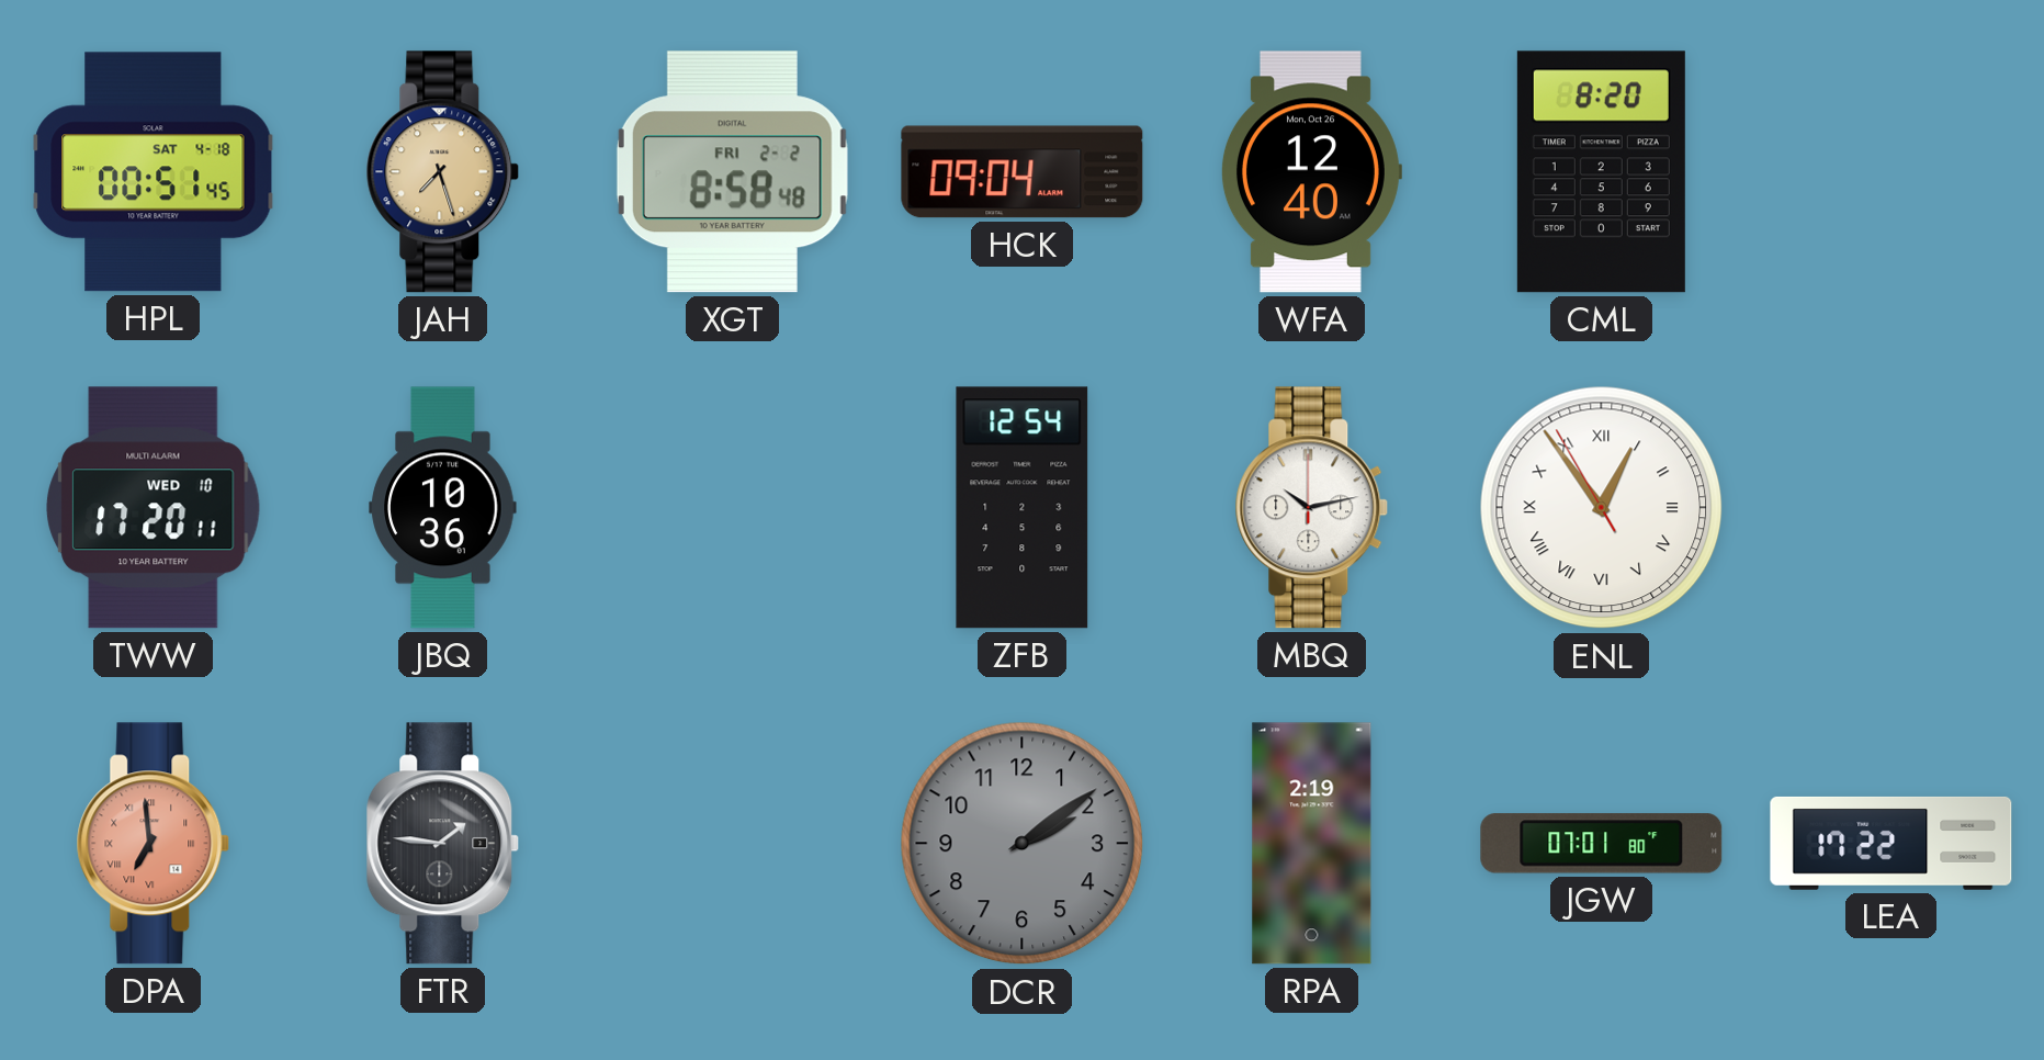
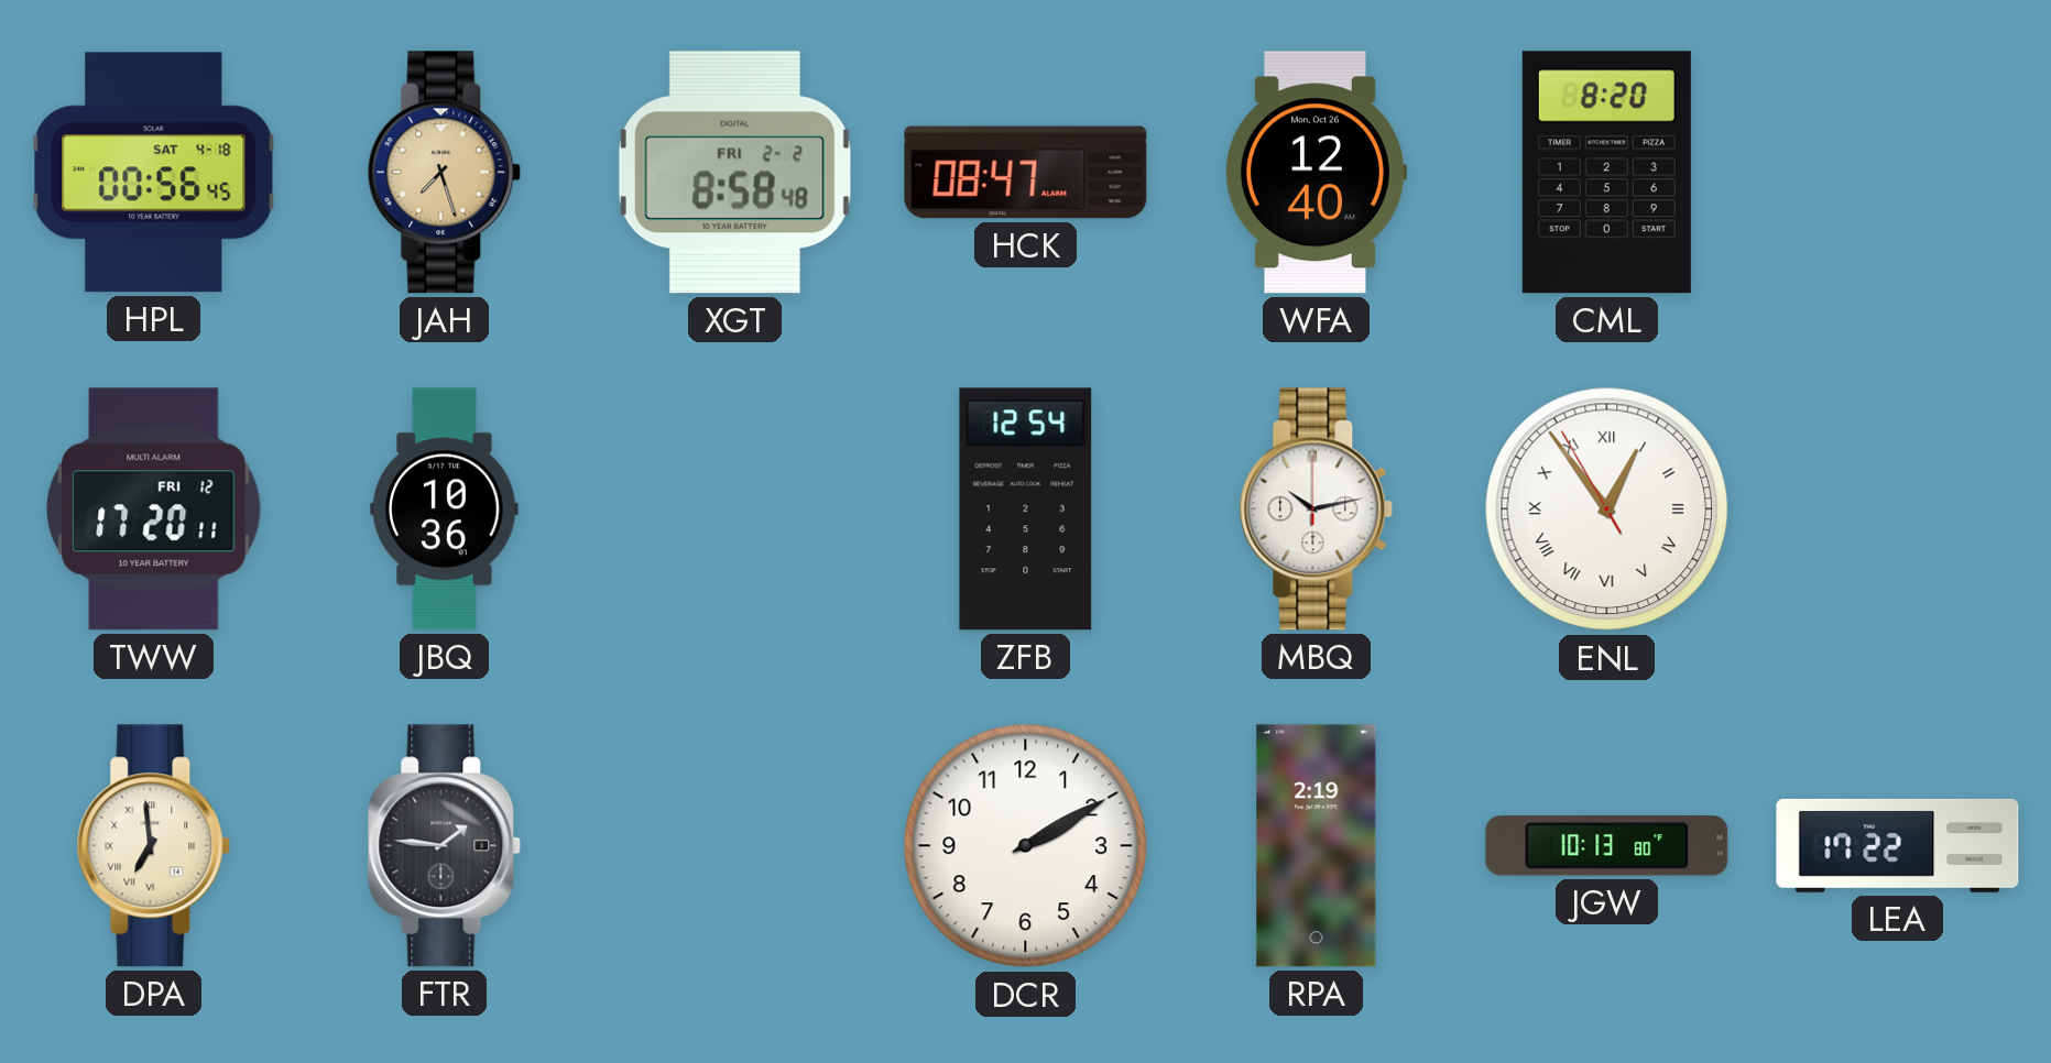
HPL: 00:51 -> 00:56 (154, 173)
HCK: 09:04 -> 08:47 (1026, 173)
TWW date: WED 10 -> FRI 12 (154, 509)
DPA dial: salmon -> cream (154, 846)
DCR: 2:09 -> 2:10 (1026, 846)
DCR dial: grey -> white (1026, 846)
JGW: 07:01 -> 10:13 (1607, 846)
